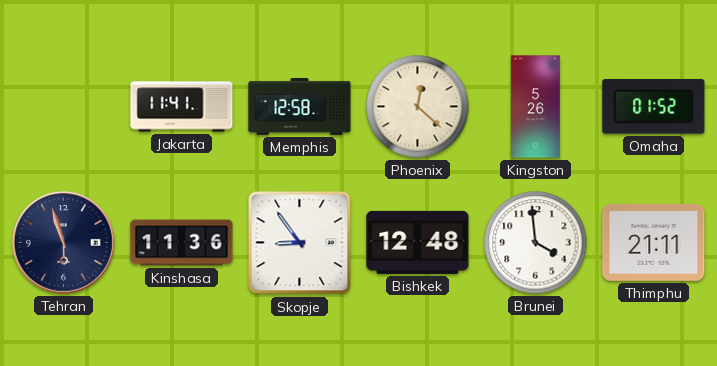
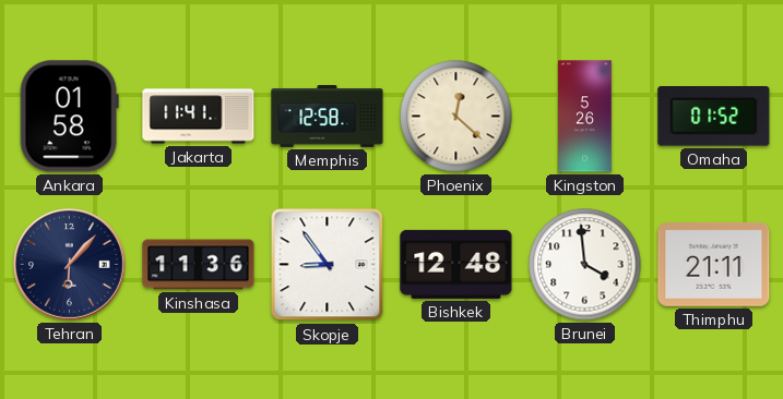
Ankara: none -> 01:58 (69, 117)
Tehran: 5:57 -> 6:07 (70, 265)
